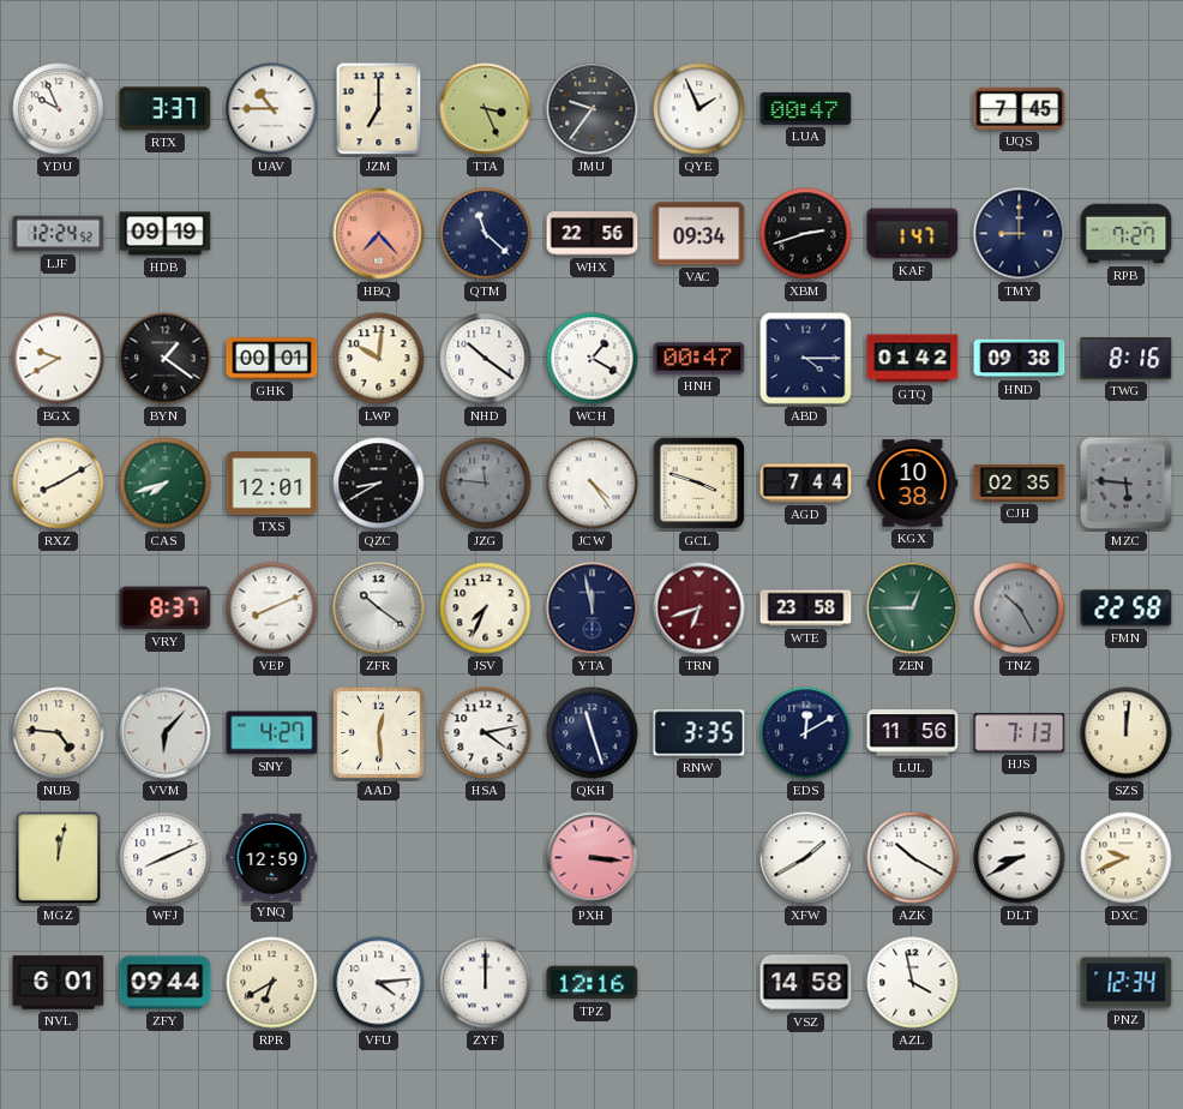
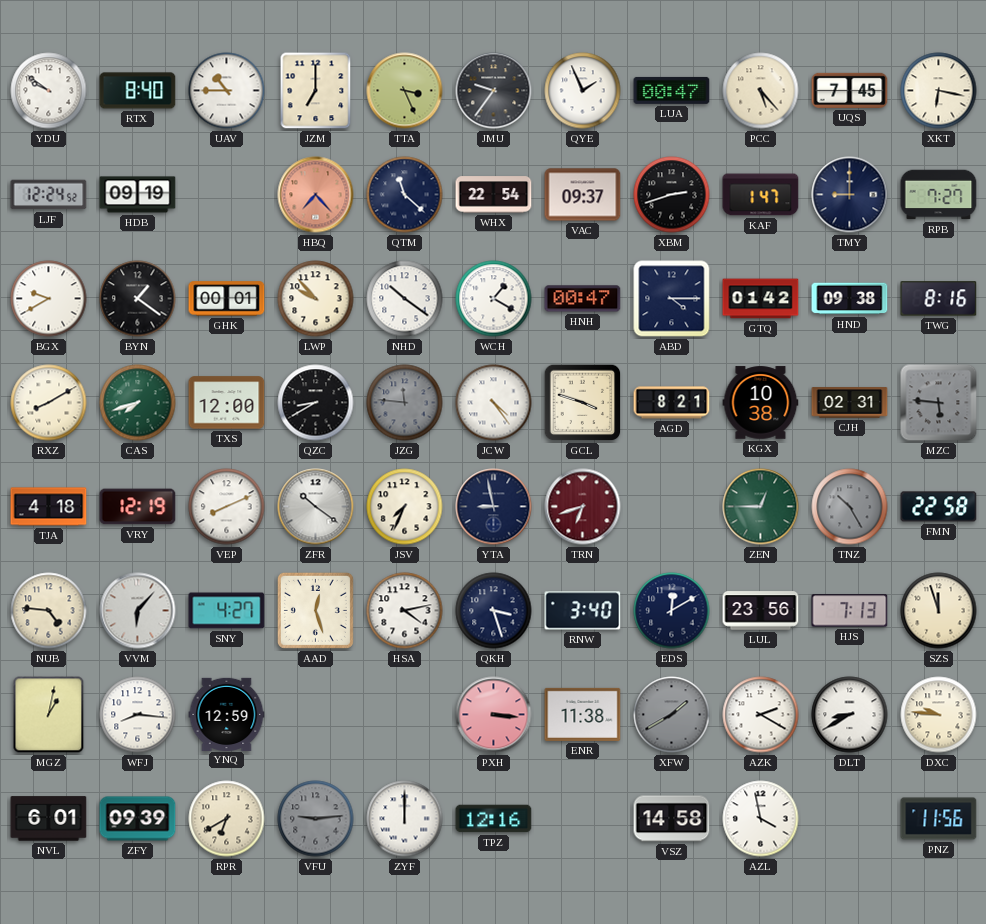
YDU: 9:56 -> 9:51 (49, 91)
RTX: 3:37 -> 8:40 (138, 91)
PCC: none -> 5:23 (761, 91)
XKT: none -> 6:17 (939, 91)
WHX: 22:56 -> 22:54 (494, 195)
VAC: 09:34 -> 09:37 (583, 195)
LWP: 10:01 -> 9:53 (316, 299)
TXS: 12:01 -> 12:00 (227, 403)
AGD: 7:44 -> 8:21 (672, 403)
CJH: 02:35 -> 02:31 (850, 403)
TJA: none -> 4:18 (49, 507)
VRY: 8:37 -> 12:19 (138, 507)
YTA: 11:58 -> 8:58 (494, 507)
WTE: 23:58 -> none (806, 609)
AAD: 12:29 -> 12:27 (315, 610)
QKH: 11:27 -> 3:27 (494, 611)
RNW: 3:35 -> 3:40 (583, 611)
LUL: 11:56 -> 23:56 (761, 611)
SZS: 12:01 -> 11:57 (939, 611)
MGZ: 12:02 -> 1:02 (49, 715)
WFJ: 8:11 -> 8:16 (138, 715)
ENR: none -> 11:38 (583, 714)
XFW dial: white -> grey (672, 715)
AZK: 10:20 -> 2:20 (761, 715)
DXC: 9:41 -> 9:46 (939, 715)
ZFY: 09:44 -> 09:39 (138, 819)
VFU: 4:14 -> 9:14 (316, 819)
VFU dial: white -> grey (316, 819)
PNZ: 12:34 -> 11:56 (939, 819)
